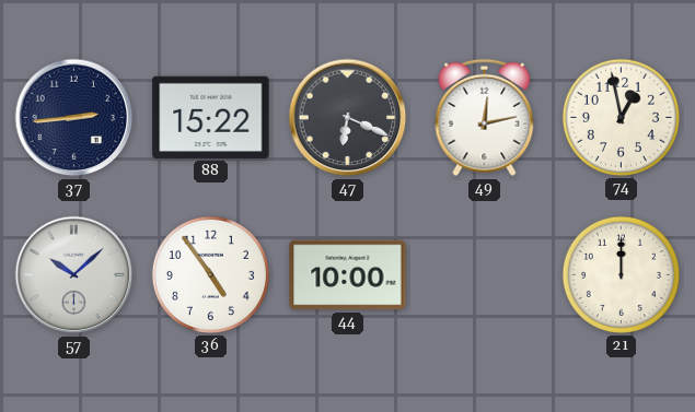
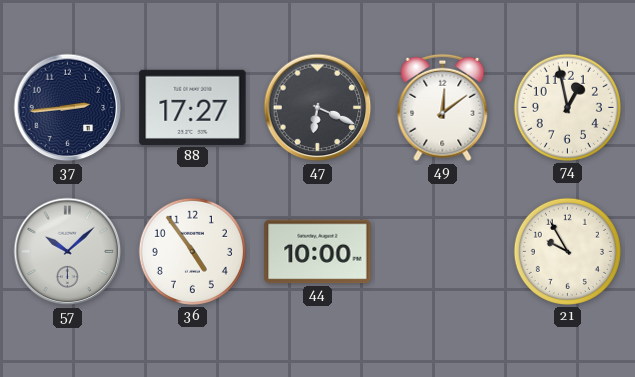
88: 15:22 -> 17:27 (193, 107)
49: 12:13 -> 12:09 (443, 108)
21: 12:00 -> 9:55 (567, 251)
